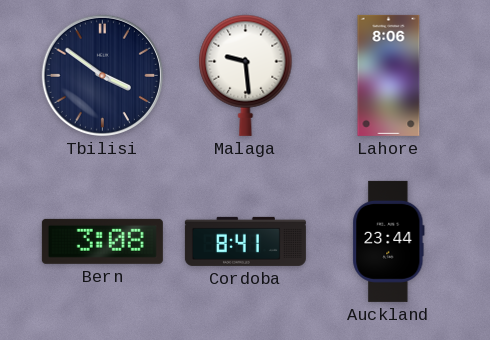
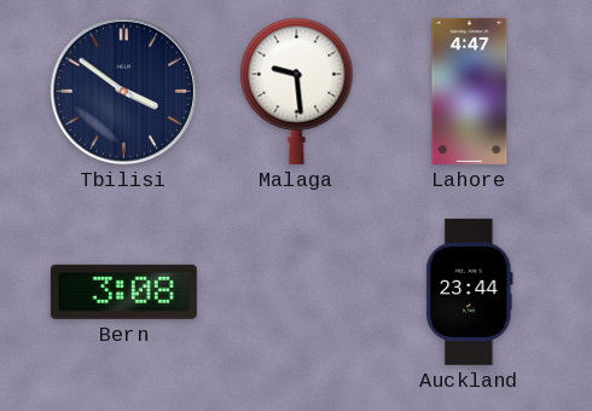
Lahore: 8:06 -> 4:47 (470, 91)
Cordoba: 8:41 -> none (245, 241)
